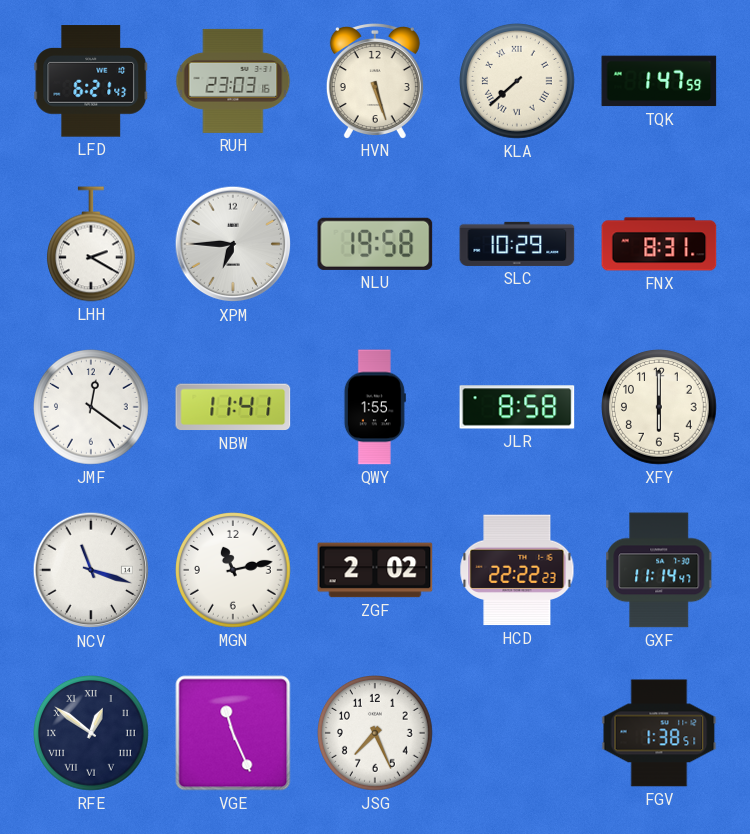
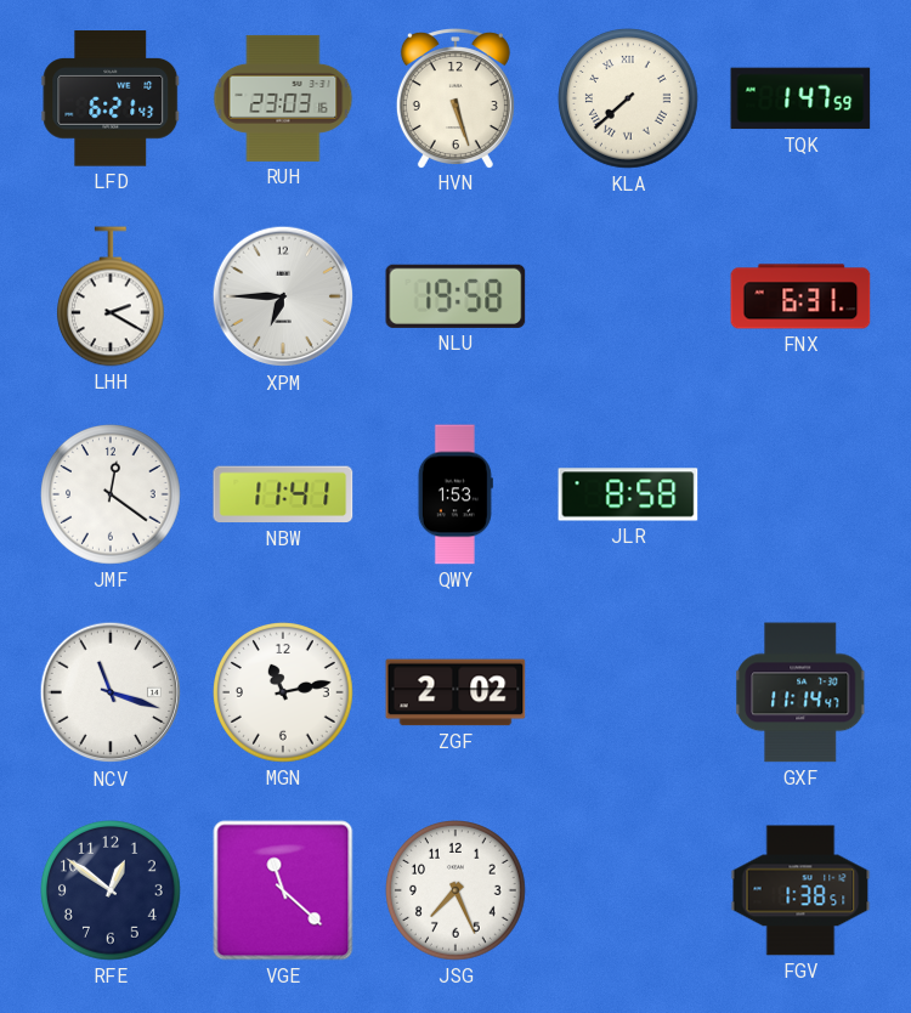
SLC: 10:29 -> none (517, 244)
FNX: 8:31 -> 6:31 (800, 296)
QWY: 1:55 -> 1:53 (455, 494)
XFY: 6:00 -> none (660, 408)
HCD: 22:22 -> none (517, 570)
RFE numerals: Roman -> Arabic (112, 892)
VGE: 11:26 -> 11:22 (283, 890)
